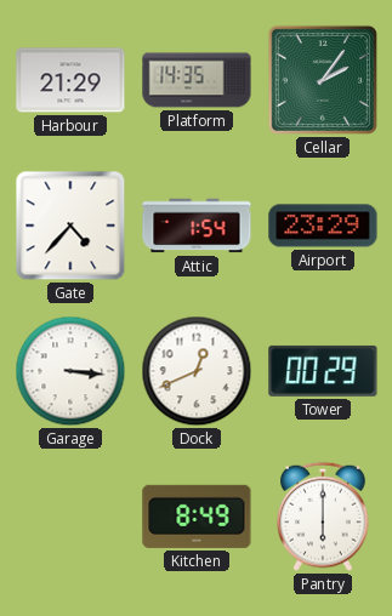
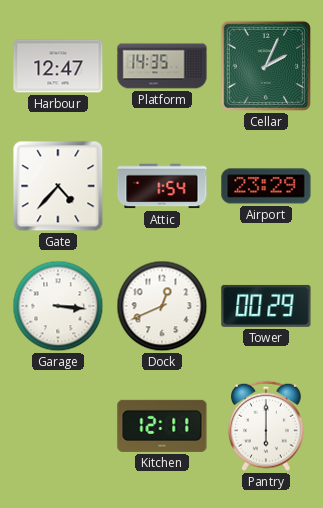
Harbour: 21:29 -> 12:47 (58, 66)
Cellar: 2:06 -> 2:04 (266, 66)
Kitchen: 8:49 -> 12:11 (162, 426)
